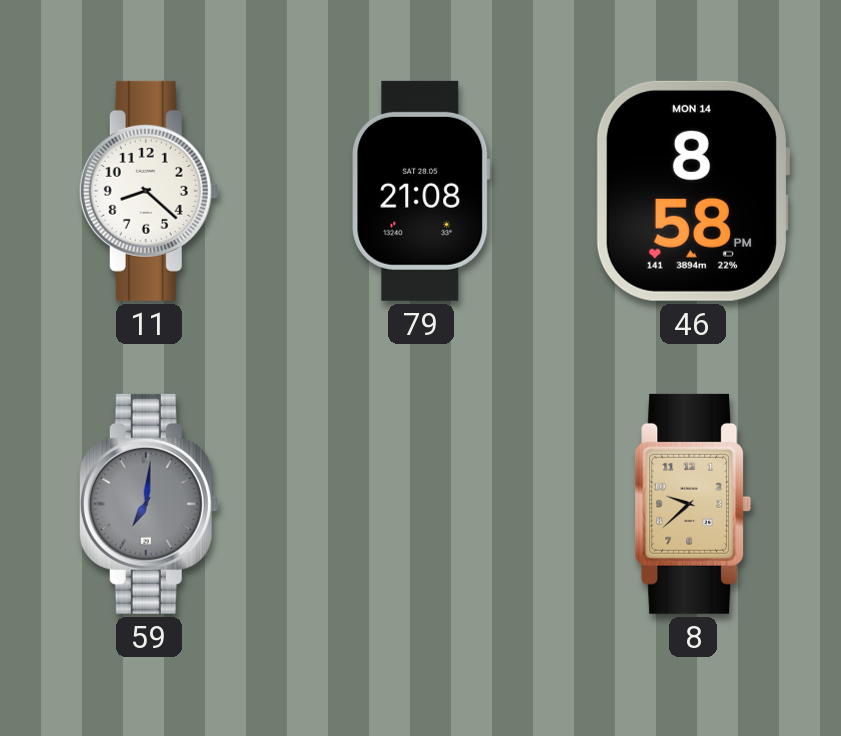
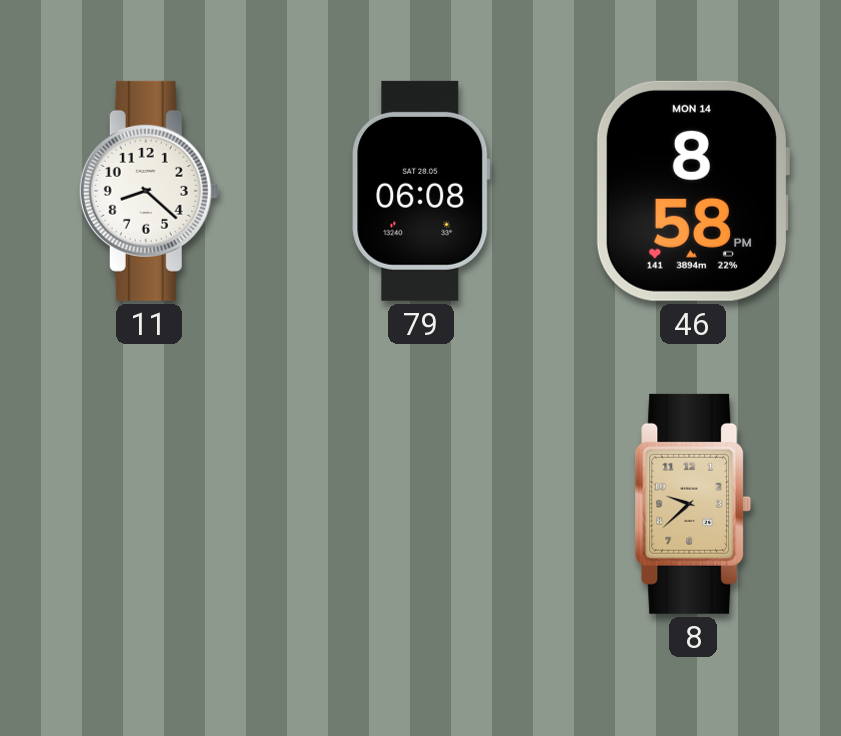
79: 21:08 -> 06:08 (421, 191)
59: 7:01 -> none (149, 504)
